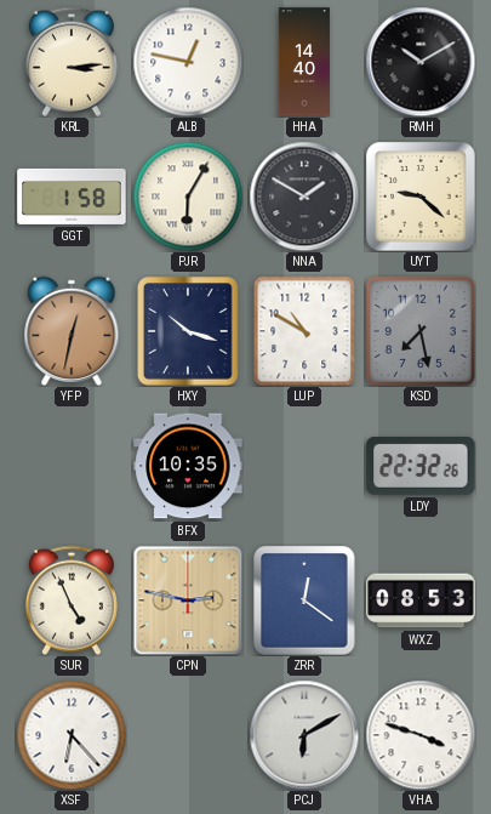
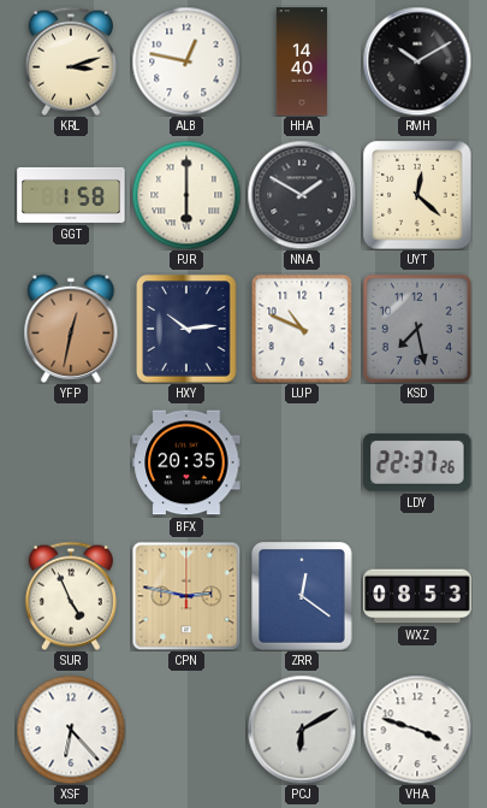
KRL: 3:14 -> 3:12 (71, 61)
PJR: 6:05 -> 6:00 (186, 195)
UYT: 9:22 -> 12:22 (417, 195)
HXY: 10:18 -> 10:14 (186, 329)
LUP: 10:50 -> 10:49 (302, 329)
BFX: 10:35 -> 20:35 (186, 462)
LDY: 22:32 -> 22:37 (417, 462)
